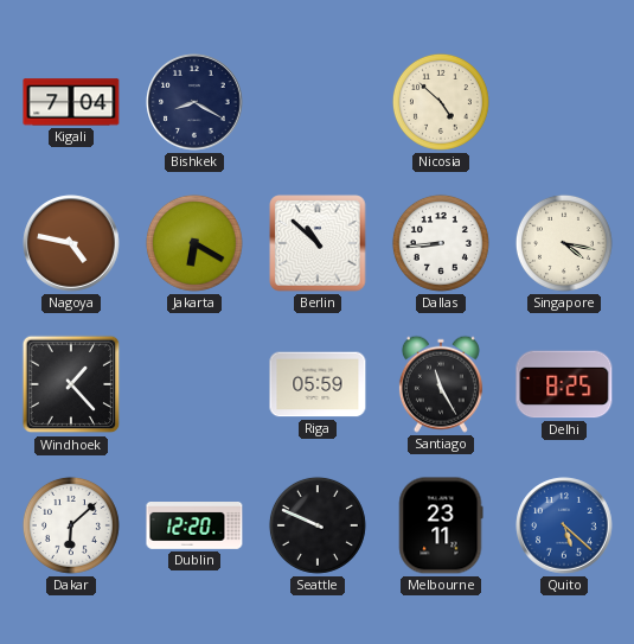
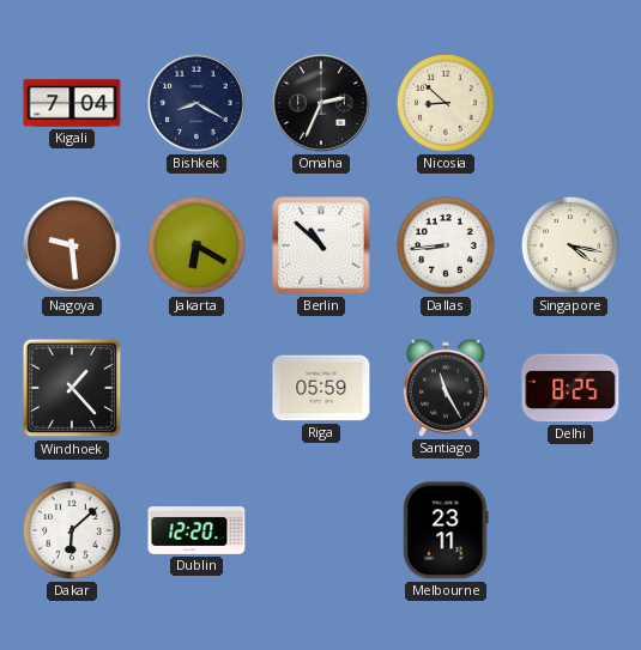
Omaha: none -> 2:34 (321, 103)
Nicosia: 4:52 -> 8:52 (446, 103)
Nagoya: 4:47 -> 9:29 (72, 245)
Seattle: 9:49 -> none (318, 525)
Quito: 5:22 -> none (564, 525)
